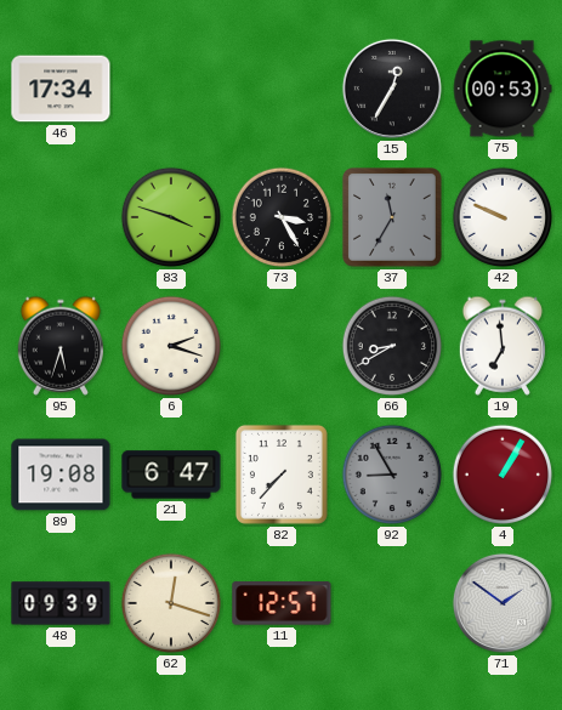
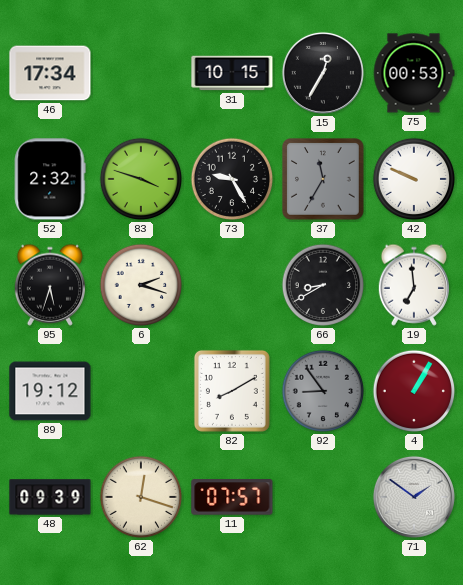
31: none -> 10:15 (232, 73)
52: none -> 2:32 (50, 179)
73: 3:25 -> 9:25 (232, 179)
89: 19:08 -> 19:12 (50, 391)
21: 6:47 -> none (171, 475)
82: 7:37 -> 8:10 (232, 391)
92: 8:55 -> 8:54 (323, 391)
11: 12:57 -> 07:57 (232, 497)
